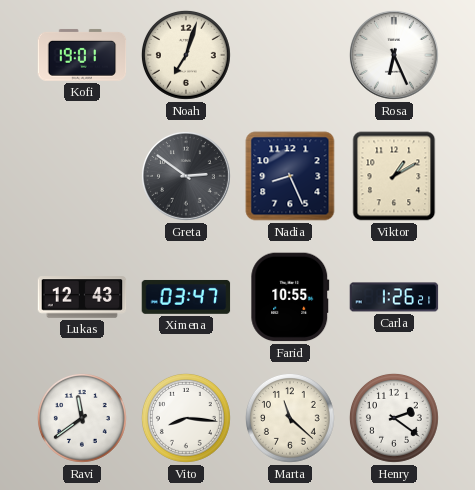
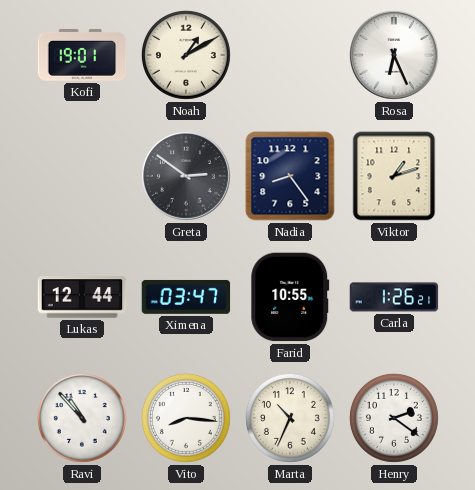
Noah: 7:03 -> 1:10 (186, 55)
Nadia: 8:26 -> 8:24 (290, 176)
Viktor: 1:10 -> 1:12 (394, 176)
Lukas: 12:43 -> 12:44 (82, 297)
Ravi: 11:39 -> 10:53 (82, 418)
Marta: 11:22 -> 10:34 (290, 418)
